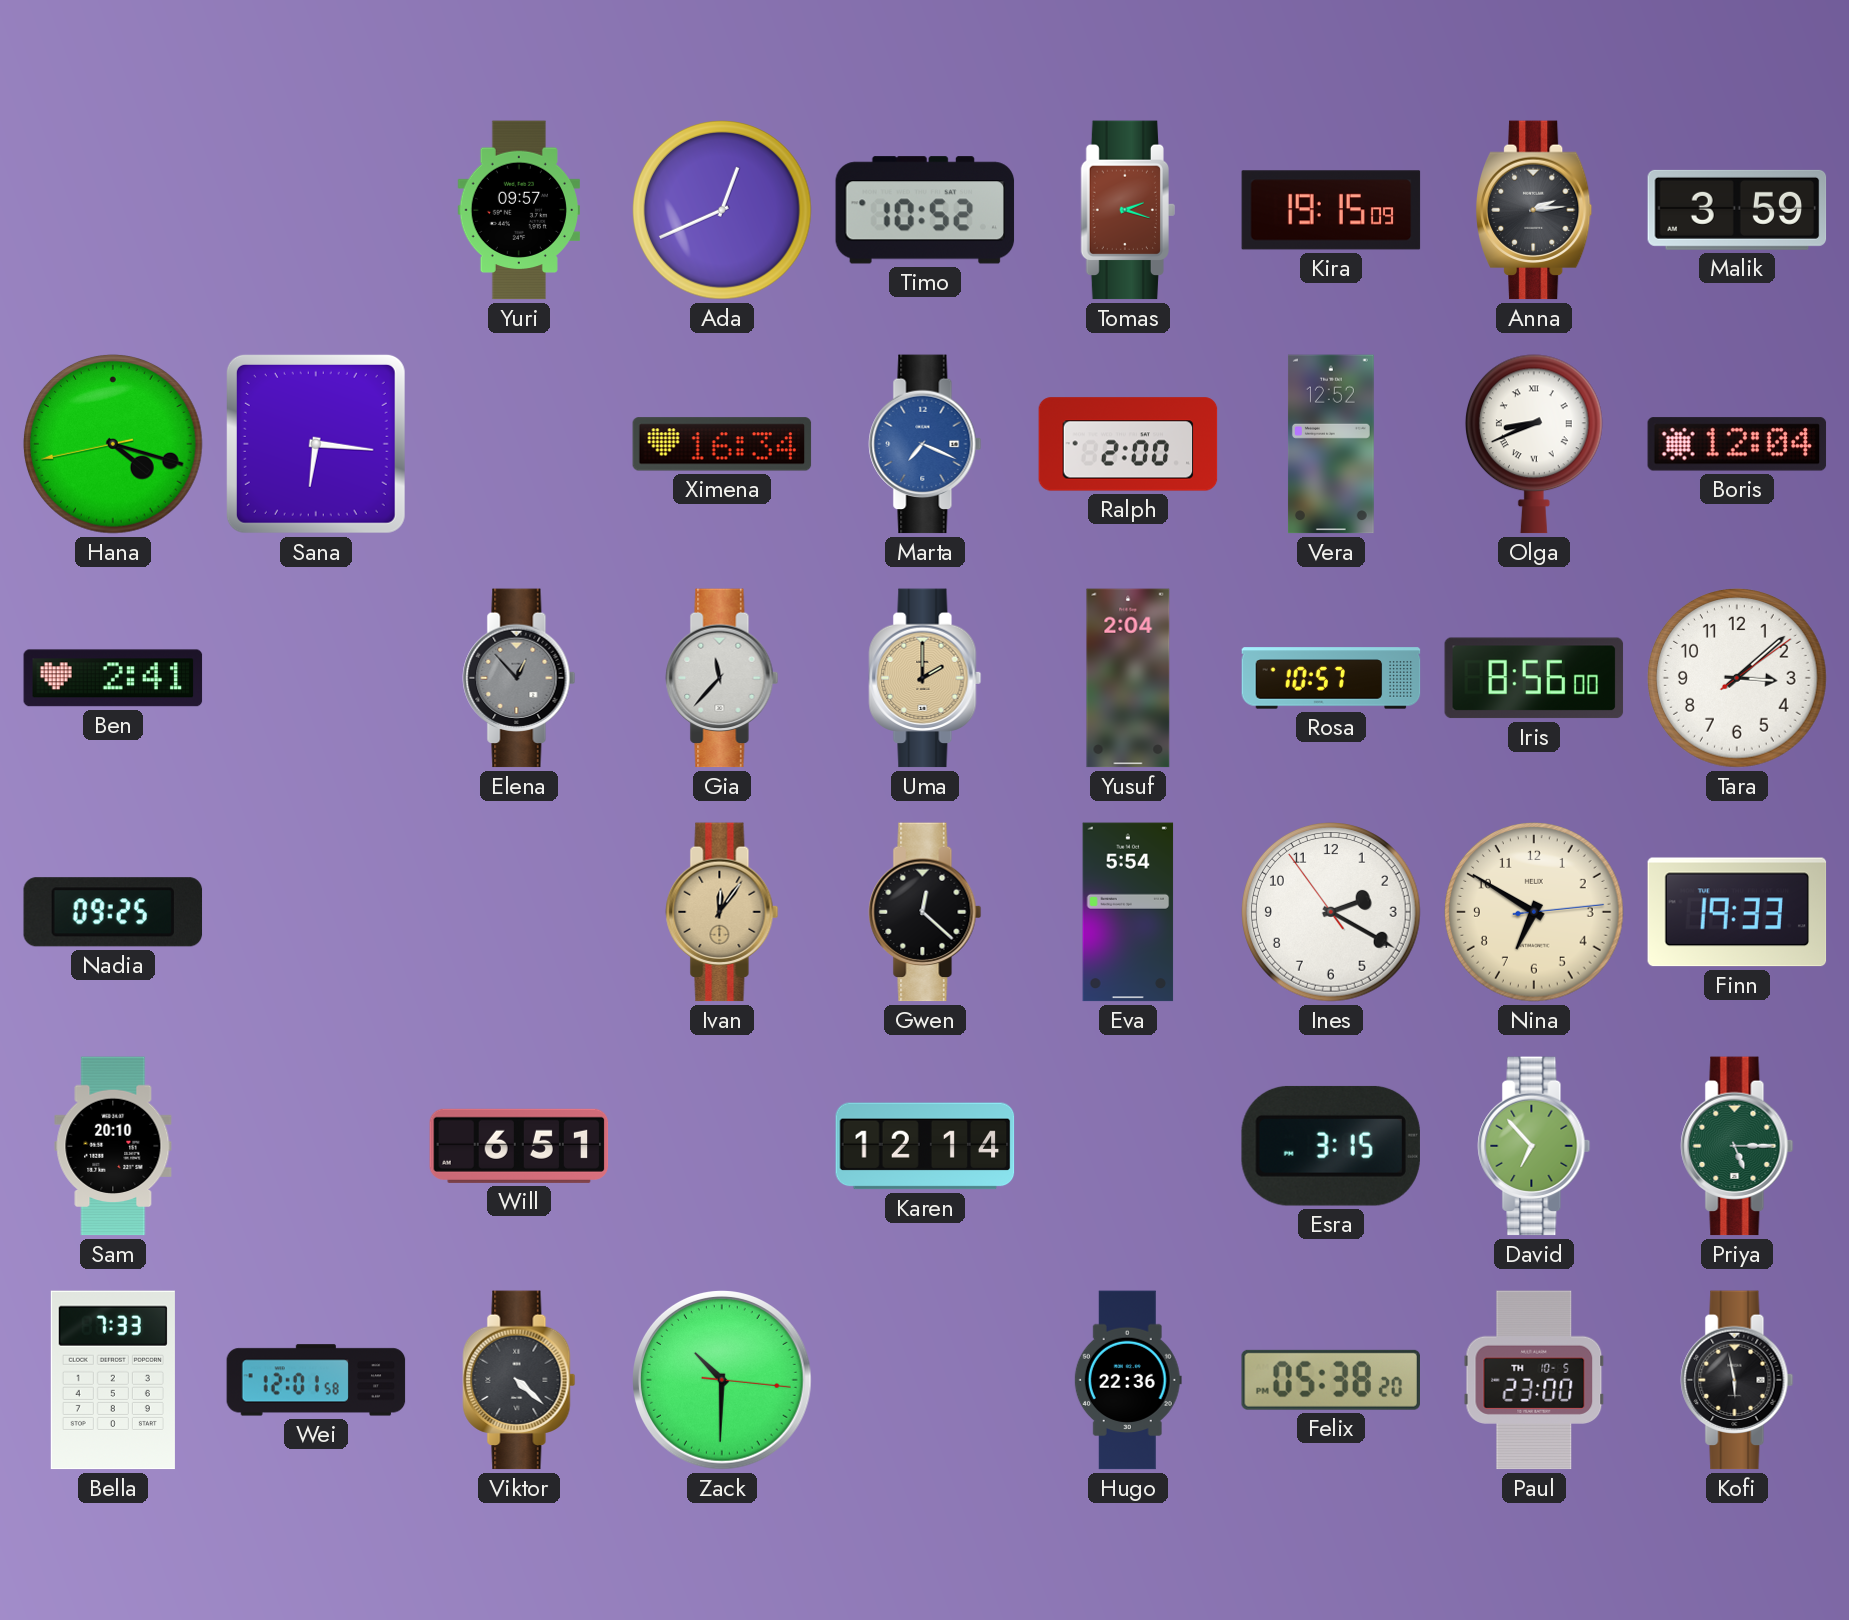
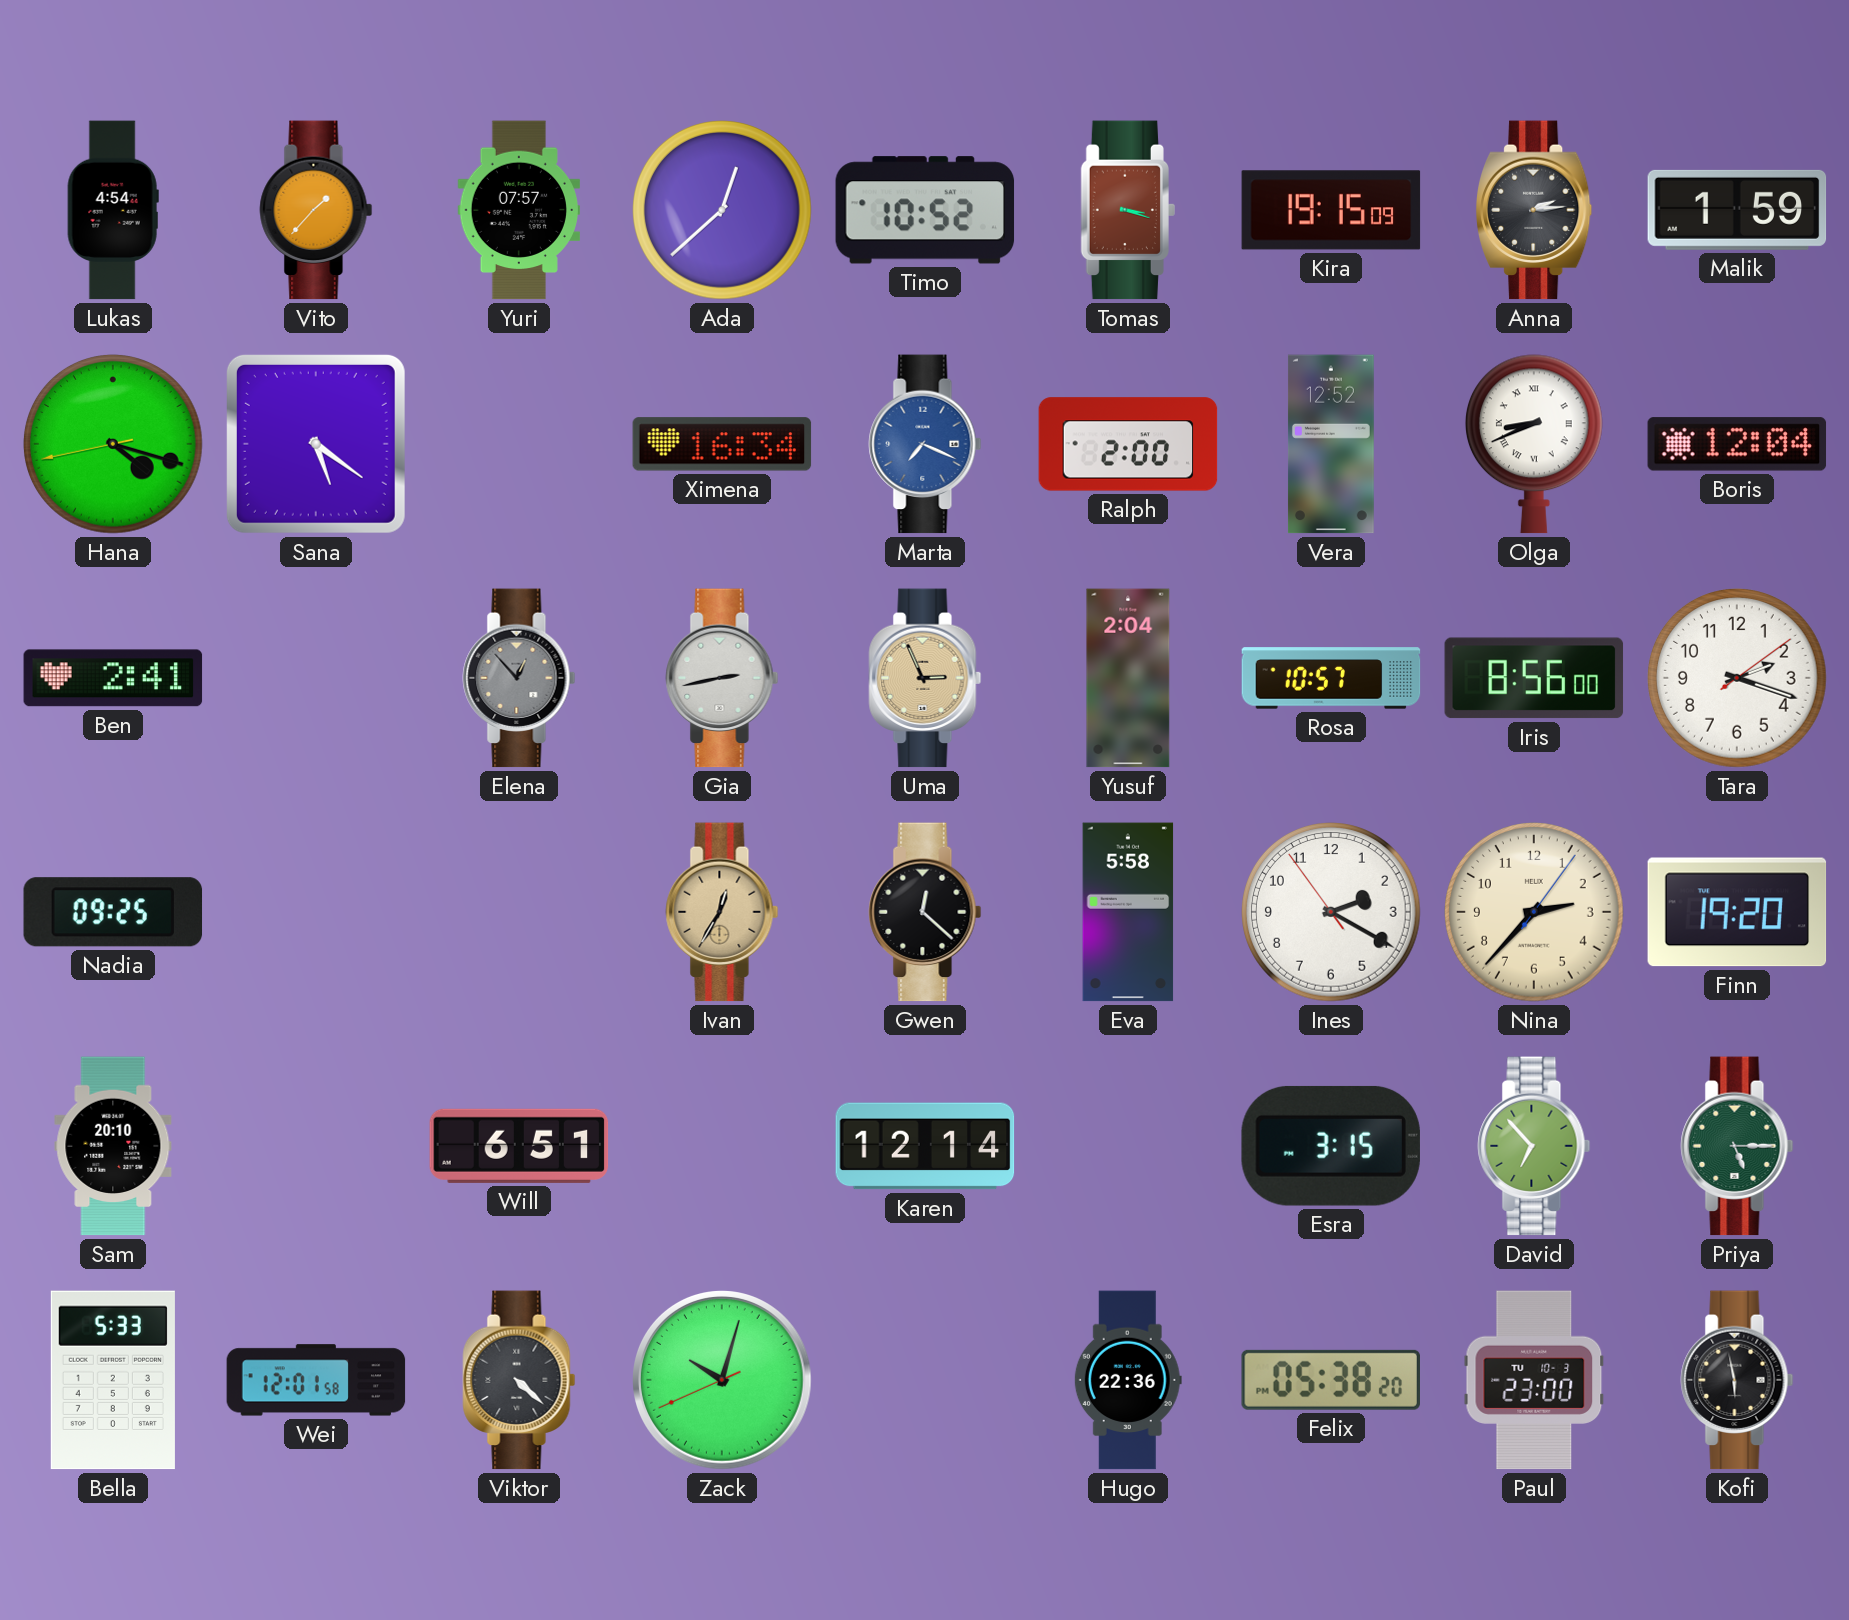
Lukas: none -> 4:54 (113, 210)
Vito: none -> 1:37 (316, 210)
Yuri: 09:57 -> 07:57 (519, 210)
Ada: 12:41 -> 12:38 (723, 211)
Tomas: 2:18 -> 3:18 (1127, 210)
Malik: 3:59 -> 1:59 (1737, 210)
Sana: 6:16 -> 5:21 (316, 444)
Gia: 11:37 -> 2:43 (722, 678)
Uma: 2:00 -> 2:56 (925, 678)
Tara: 3:08 -> 2:18 (1738, 679)
Ivan: 12:06 -> 12:35 (722, 912)
Eva: 5:54 -> 5:58 (1128, 912)
Nina: 6:50 -> 2:37 (1535, 913)
Finn: 19:33 -> 19:20 (1737, 912)
Bella: 7:33 -> 5:33 (113, 1380)
Zack: 10:30 -> 10:02 (723, 1381)
Paul date: TH 10-5 -> TU 10-3 (1534, 1380)
